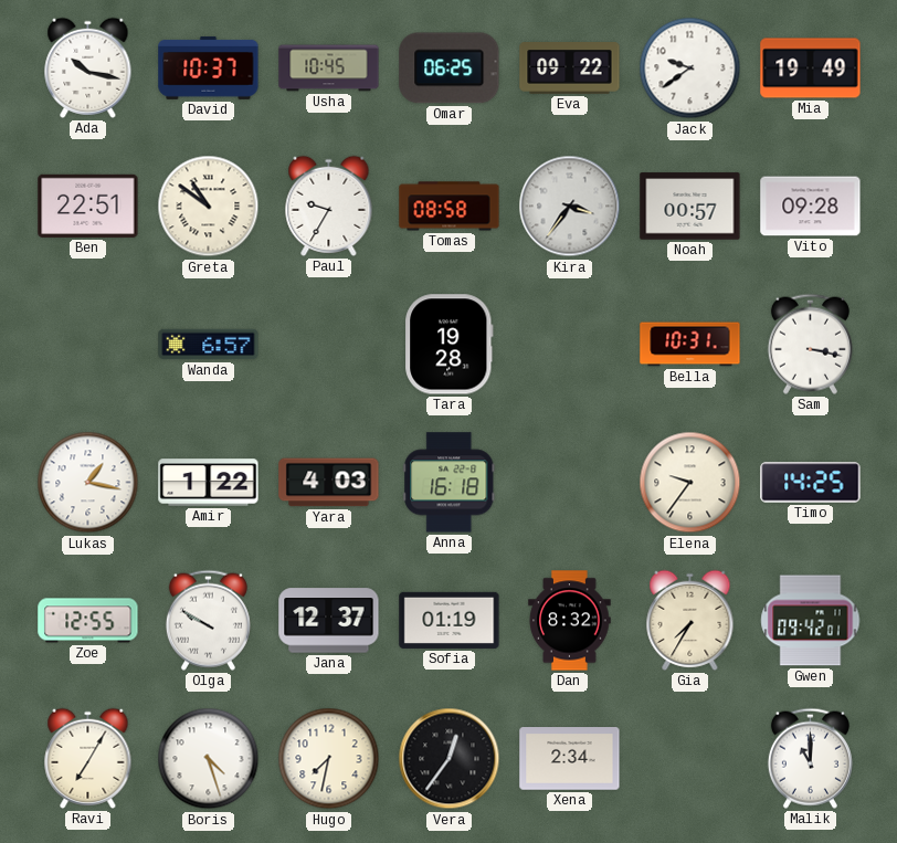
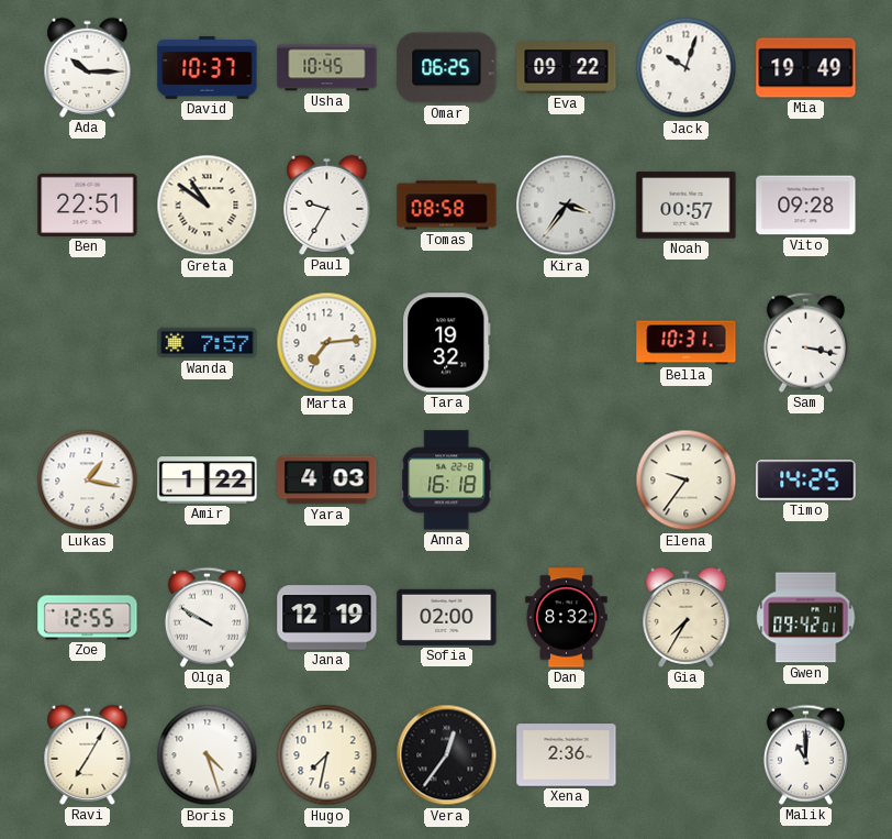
Ada: 10:17 -> 10:15 (88, 67)
Jack: 9:39 -> 10:03 (687, 68)
Wanda: 6:57 -> 7:57 (208, 343)
Marta: none -> 7:14 (327, 343)
Tara: 19:28 -> 19:32 (447, 343)
Jana: 12:37 -> 12:19 (327, 618)
Sofia: 01:19 -> 02:00 (447, 617)
Xena: 2:34 -> 2:36 (567, 755)
